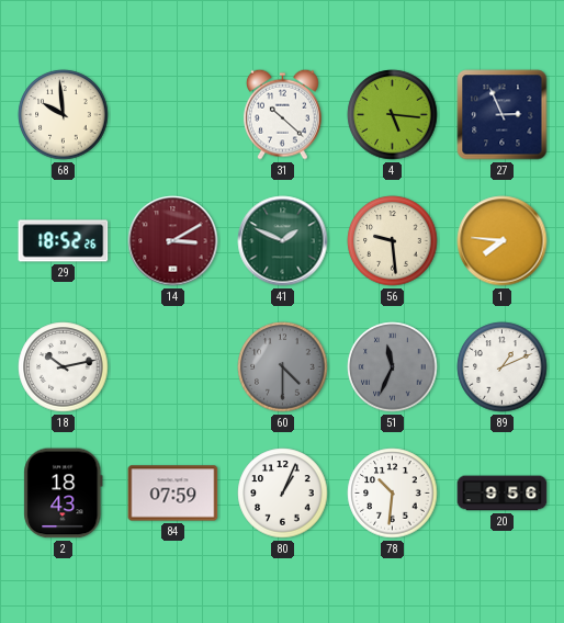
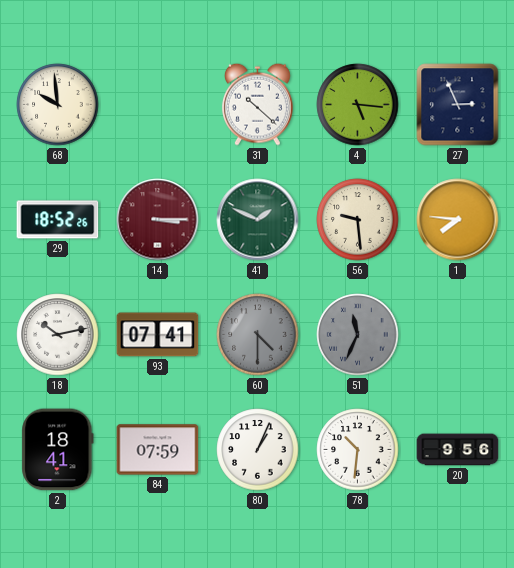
14: 3:10 -> 3:15 (158, 220)
93: none -> 07:41 (158, 335)
89: 1:11 -> none (503, 367)
2: 18:43 -> 18:41 (58, 450)
